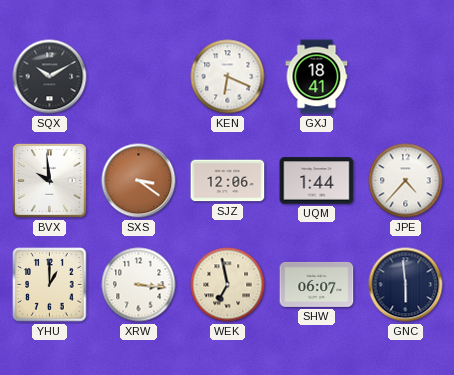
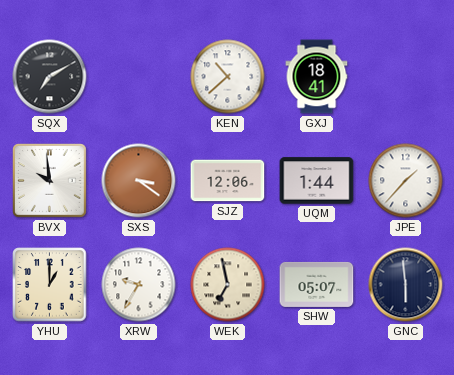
SQX: 10:10 -> 7:10 (50, 77)
KEN: 6:19 -> 10:38 (228, 77)
JPE: 4:37 -> 1:37 (406, 181)
XRW: 3:16 -> 9:35 (139, 285)
SHW: 06:07 -> 05:07 (317, 284)
